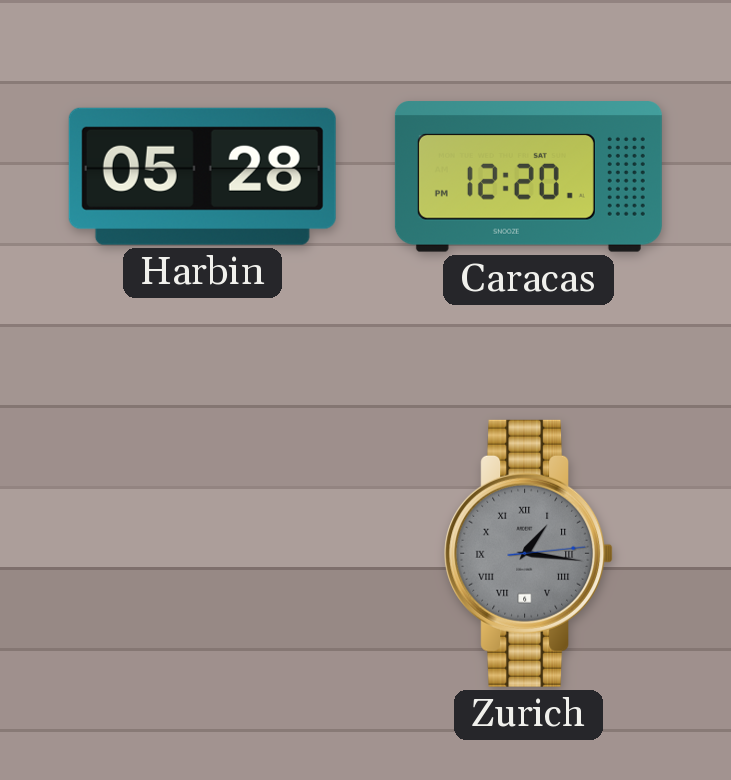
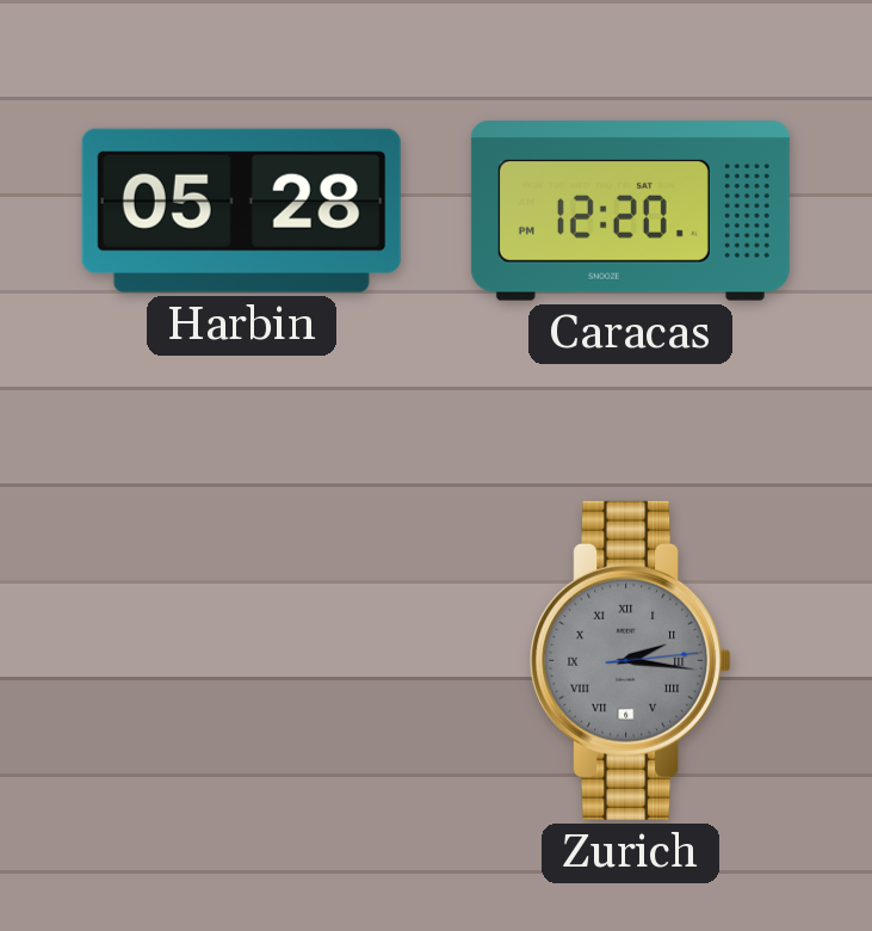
Zurich: 1:16 -> 2:16 (631, 660)
